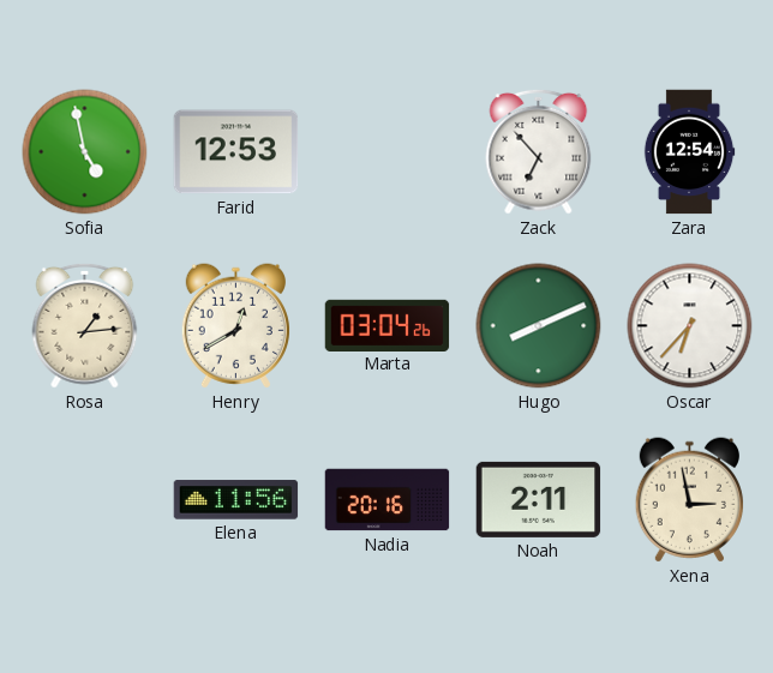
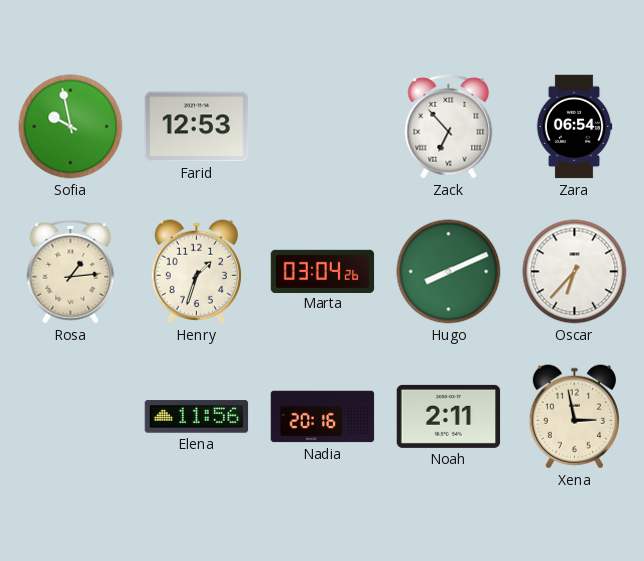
Sofia: 4:58 -> 9:58 (71, 127)
Zara: 12:54 -> 06:54 (574, 127)
Henry: 12:40 -> 1:33 (196, 272)
